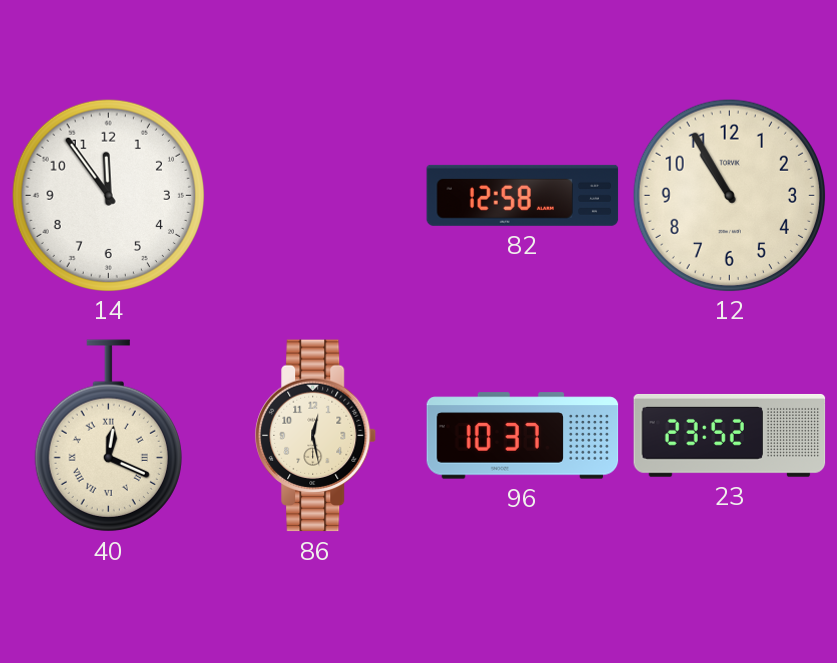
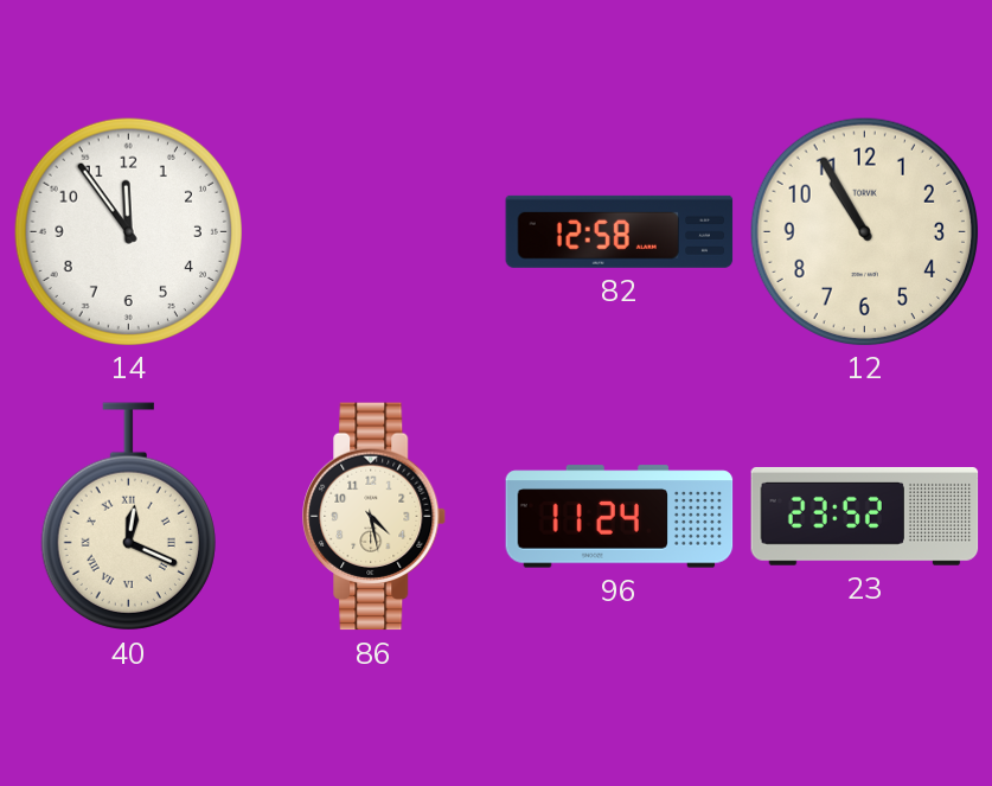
86: 12:28 -> 4:28 (375, 517)
96: 10:37 -> 11:24 (620, 517)
